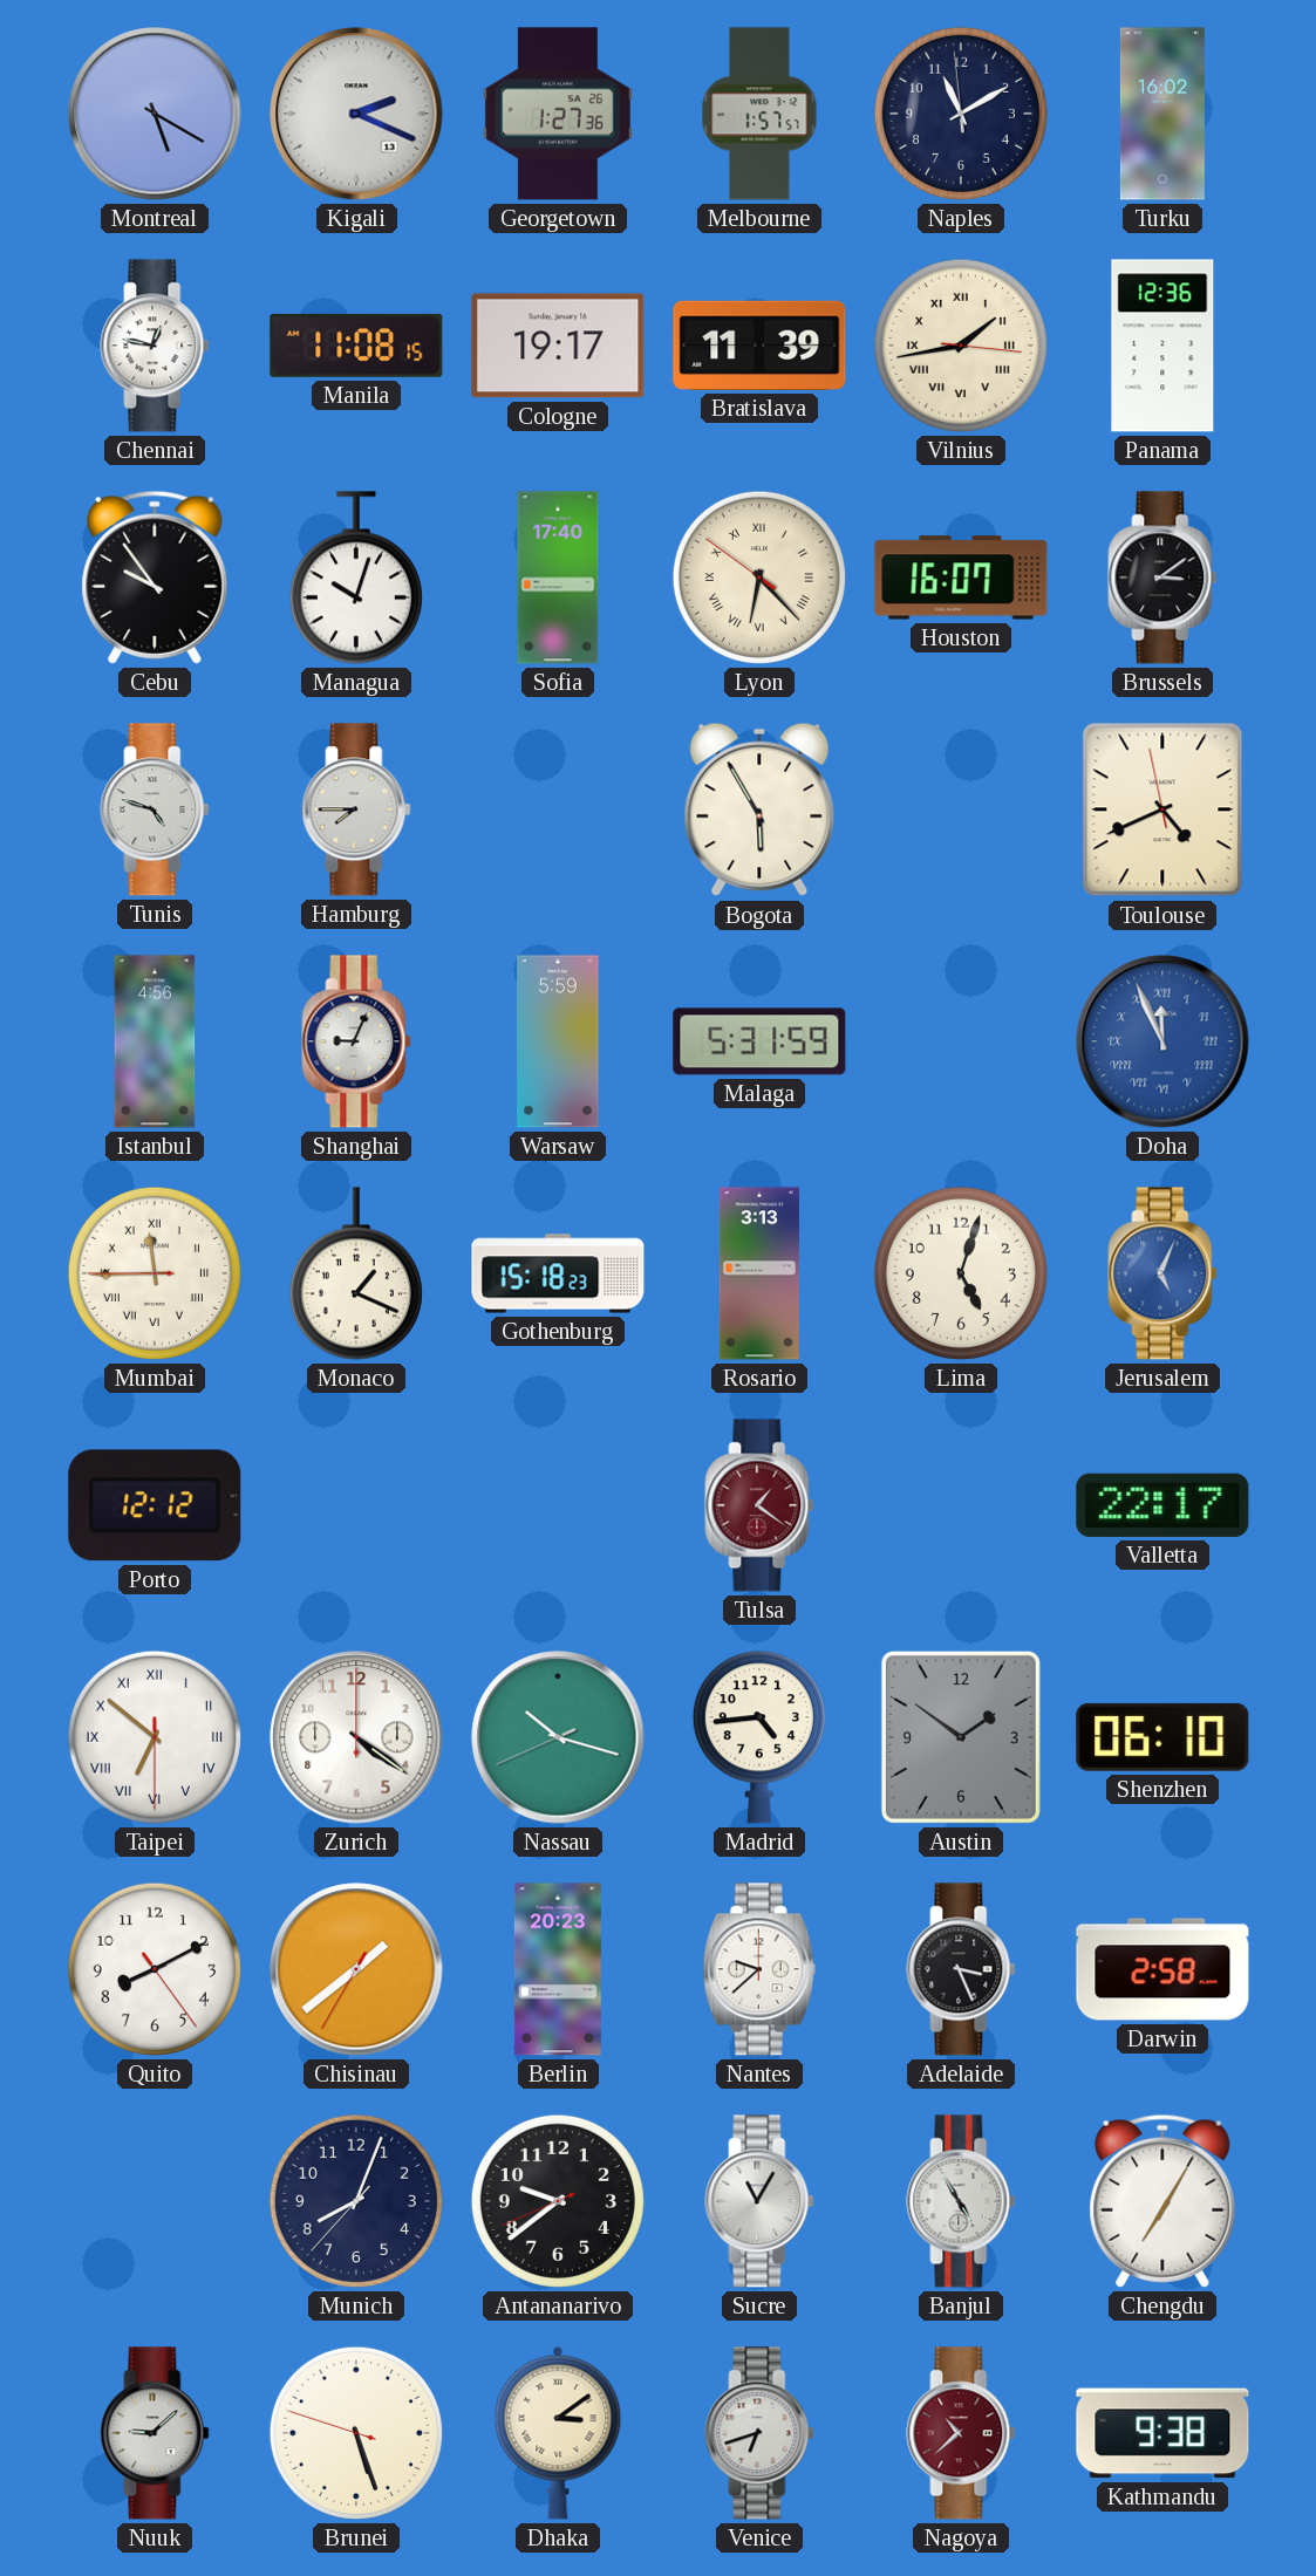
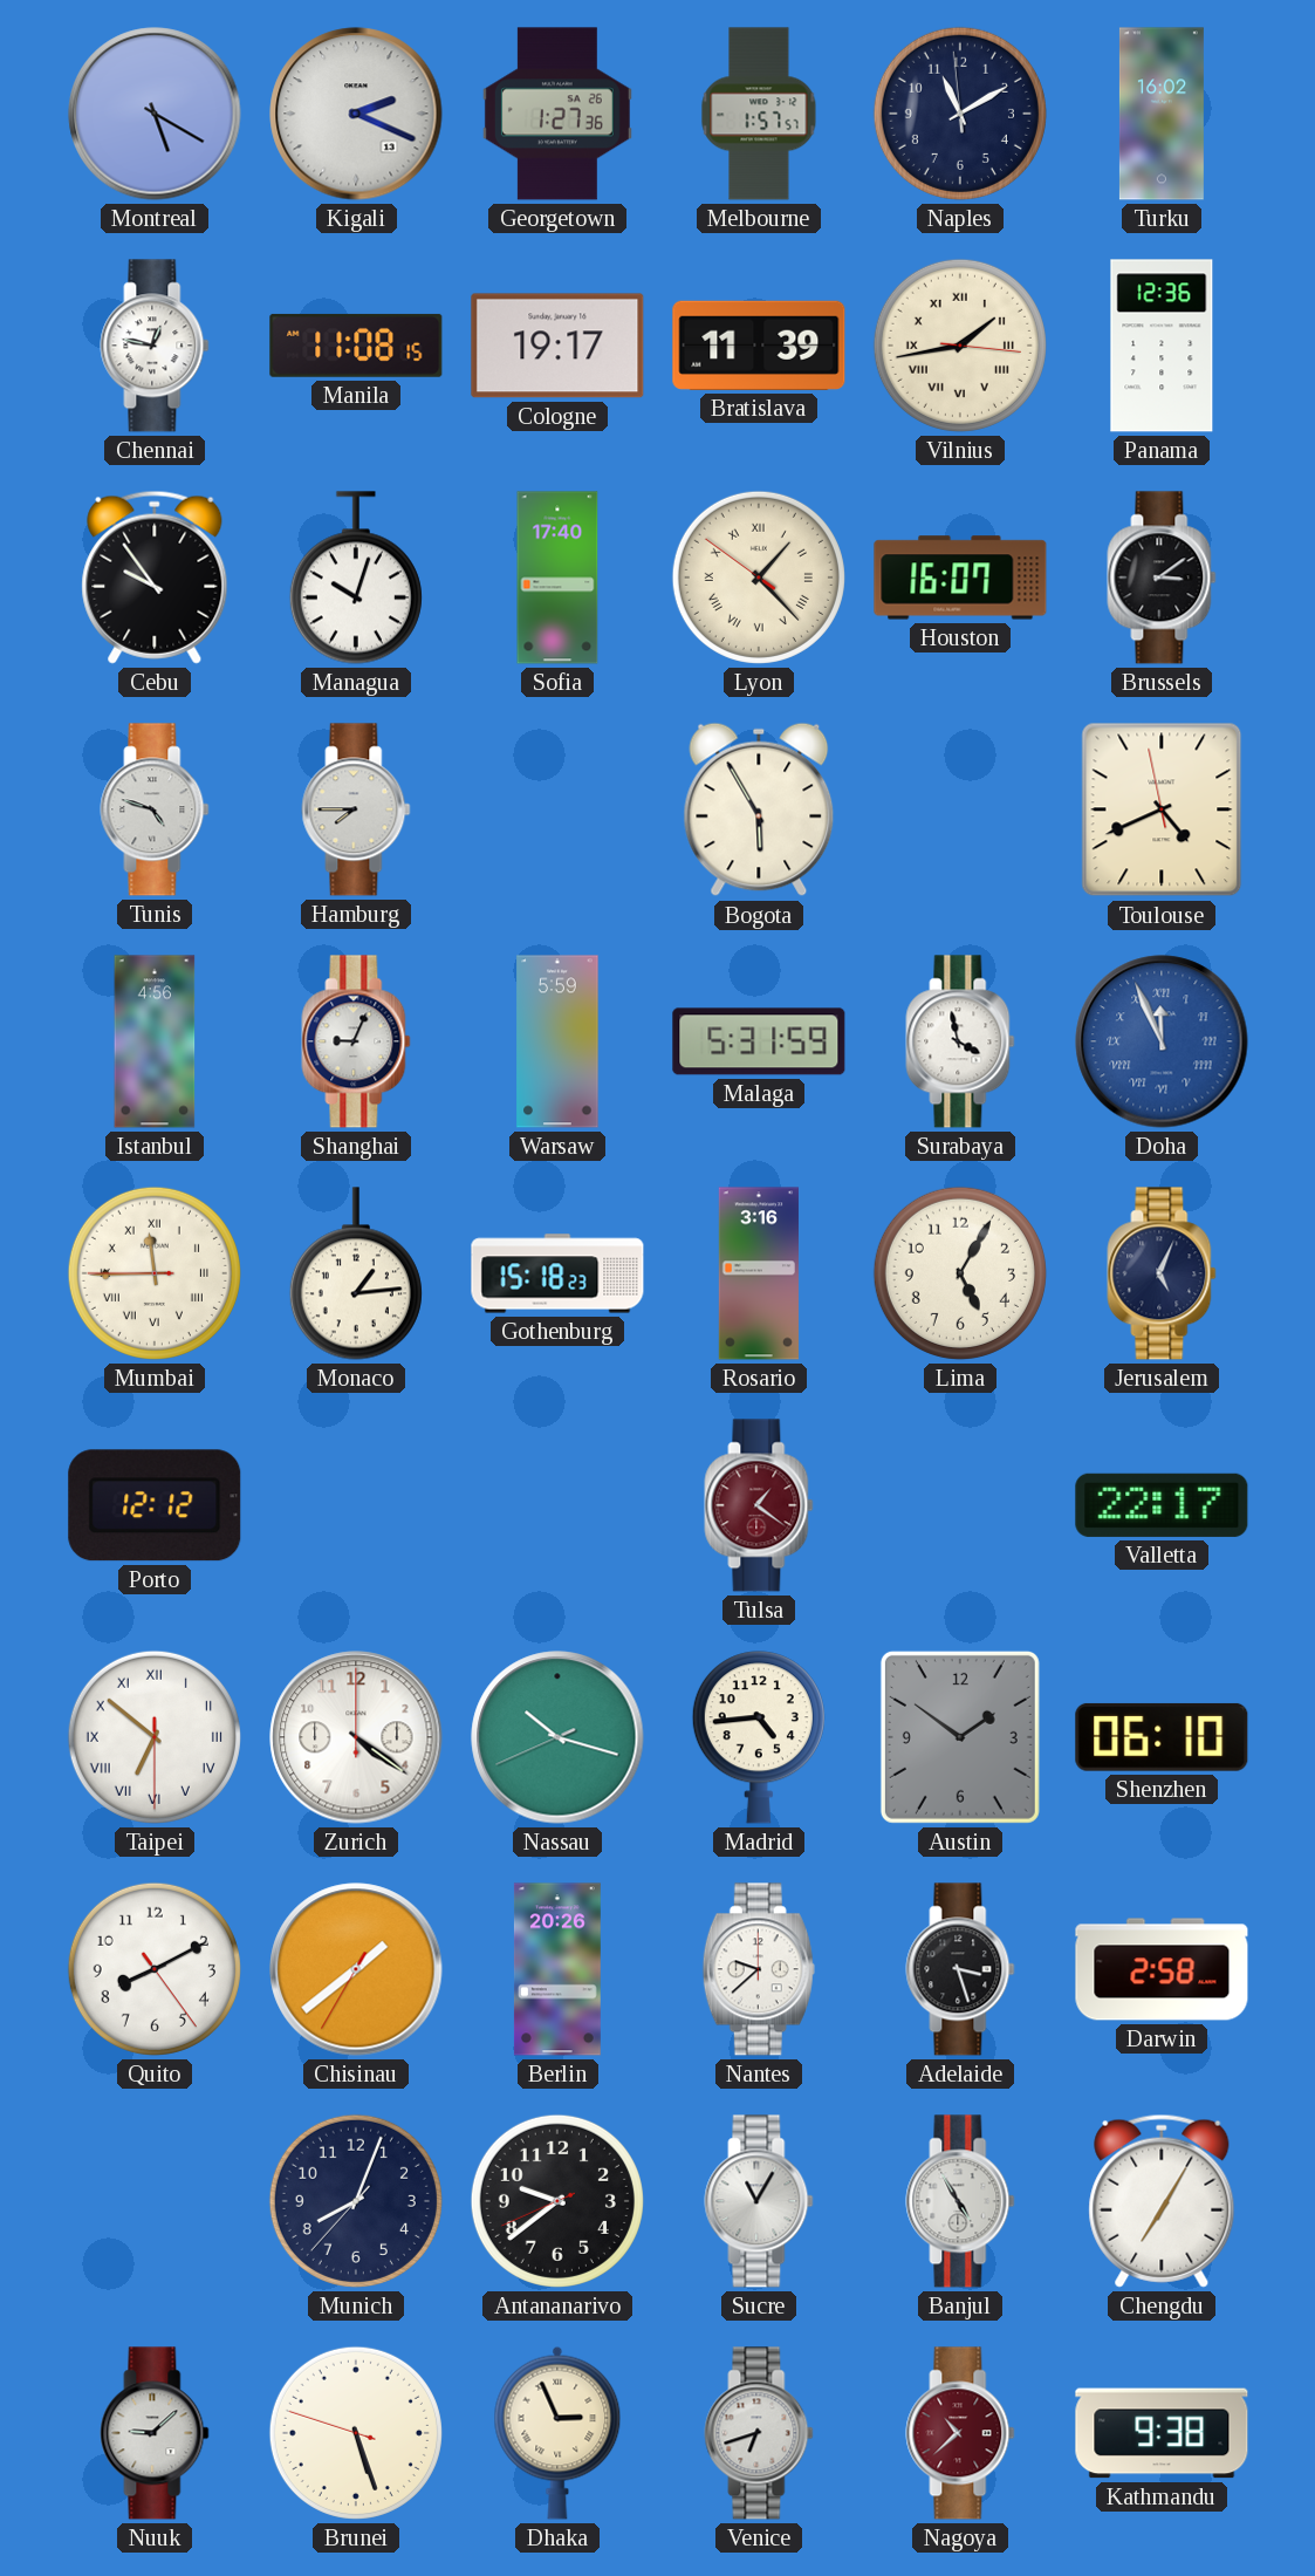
Lyon: 6:22 -> 1:22 (759, 578)
Surabaya: none -> 3:58 (960, 1041)
Monaco: 1:19 -> 1:14 (356, 1273)
Rosario: 3:13 -> 3:16 (759, 1273)
Lima: 5:03 -> 5:05 (960, 1273)
Jerusalem dial: blue -> navy (1162, 1273)
Berlin: 20:23 -> 20:26 (557, 1969)
Adelaide: 3:26 -> 3:27 (960, 1969)
Dhaka: 3:09 -> 2:56 (557, 2433)
